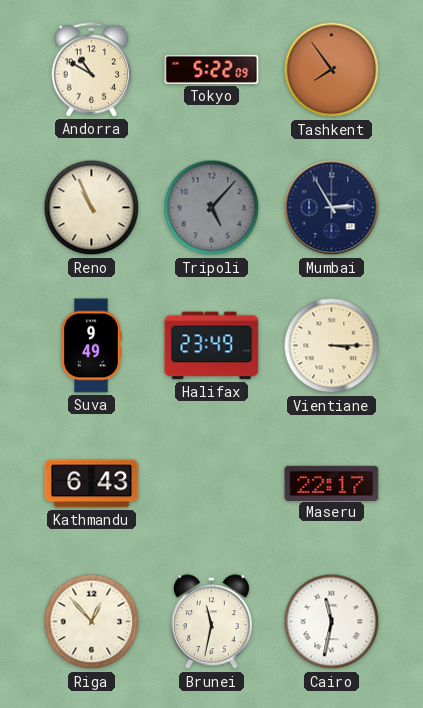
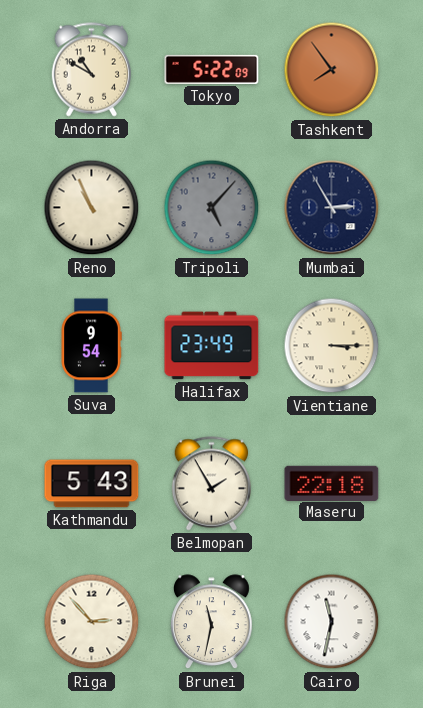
Suva: 9:49 -> 9:54 (91, 346)
Kathmandu: 6:43 -> 5:43 (92, 484)
Belmopan: none -> 1:55 (212, 484)
Maseru: 22:17 -> 22:18 (332, 483)
Riga: 12:53 -> 2:53 (92, 622)
